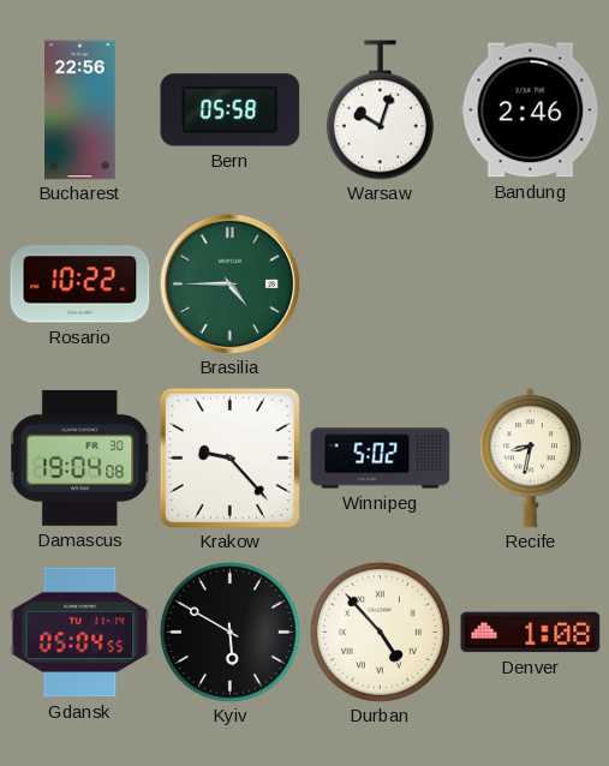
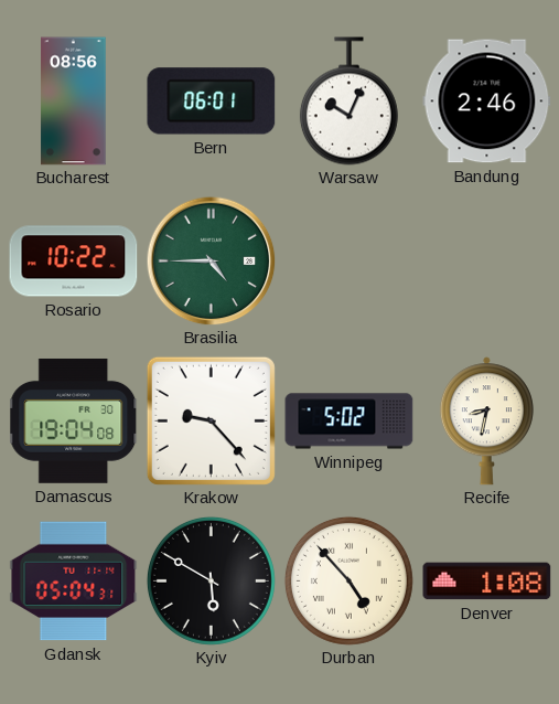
Bucharest: 22:56 -> 08:56 (74, 102)
Bern: 05:58 -> 06:01 (212, 102)
Warsaw: 10:03 -> 10:04 (348, 102)
Gdansk: 05:04:55 -> 05:04:31 (74, 582)
